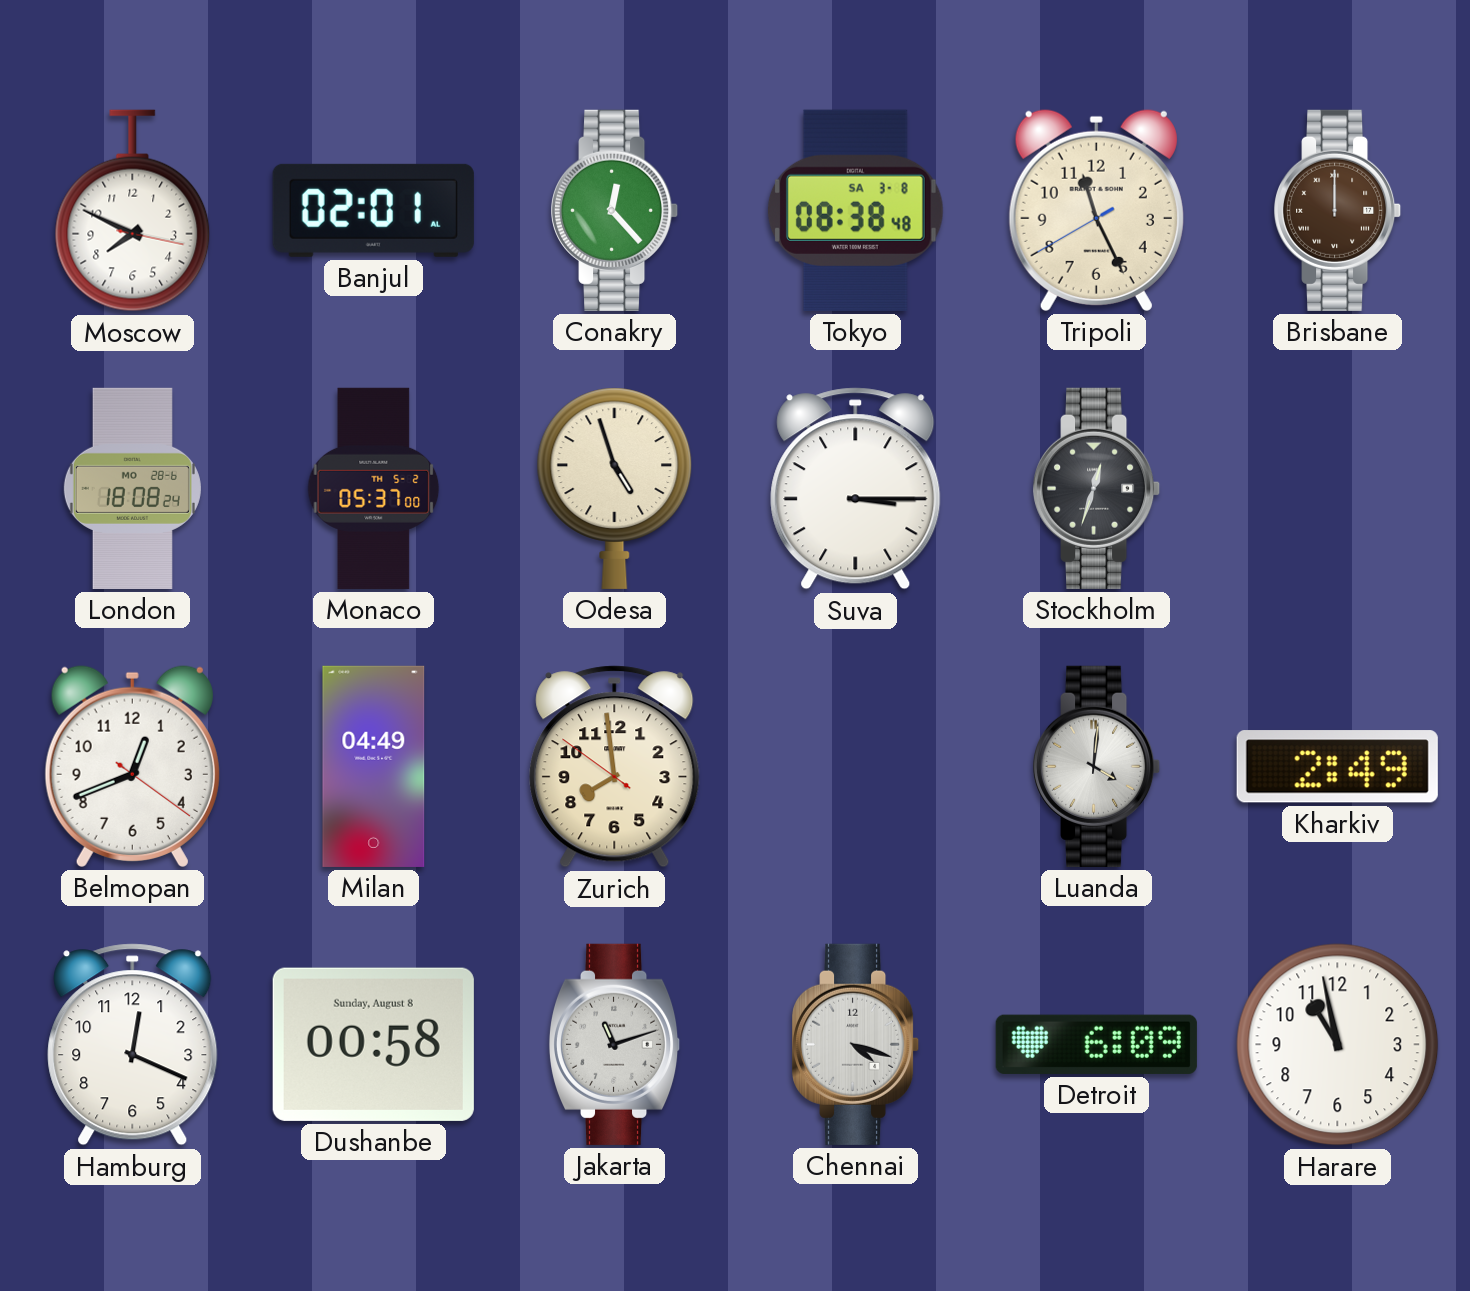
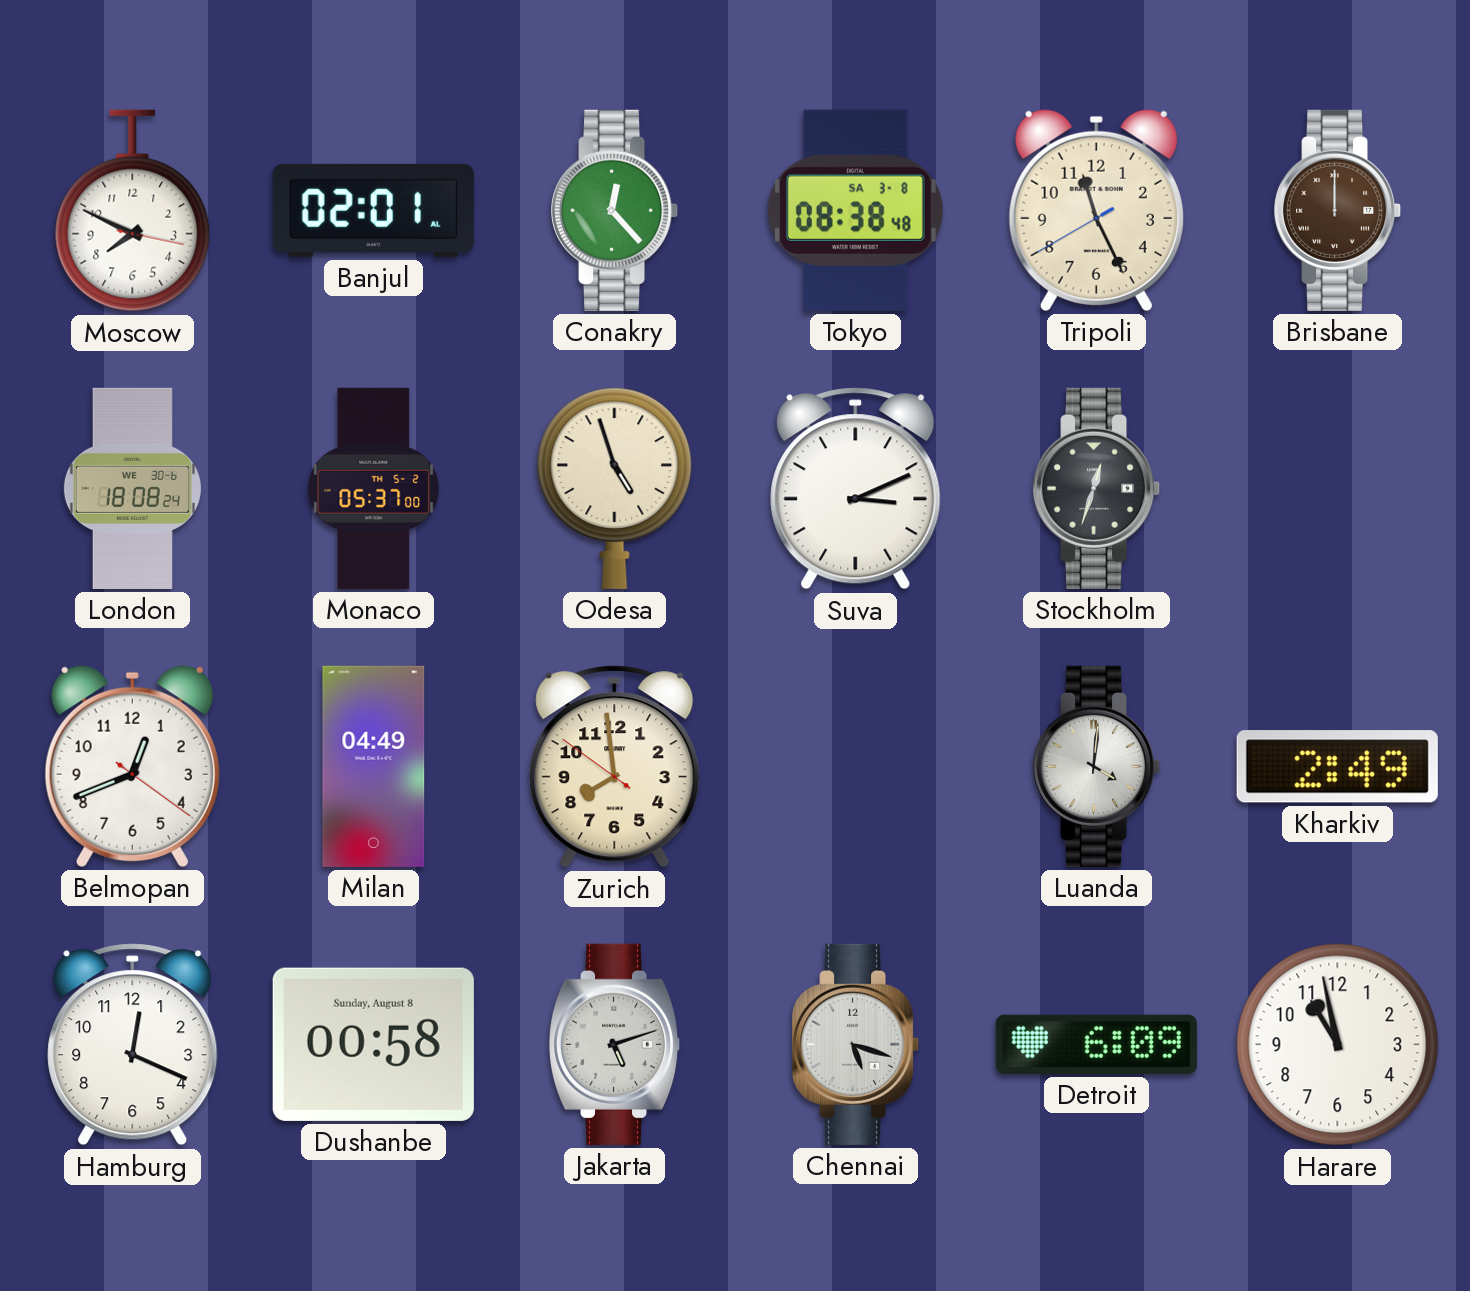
London date: MO 28-6 -> WE 30-6 (132, 488)
Suva: 3:15 -> 3:11 (856, 489)
Jakarta: 11:12 -> 5:12 (615, 1044)
Chennai: 4:18 -> 5:18 (857, 1044)
